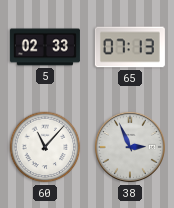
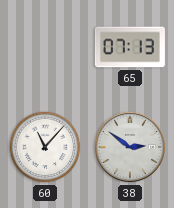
5: 02:33 -> none (45, 47)
38: 2:56 -> 2:51 (130, 147)
